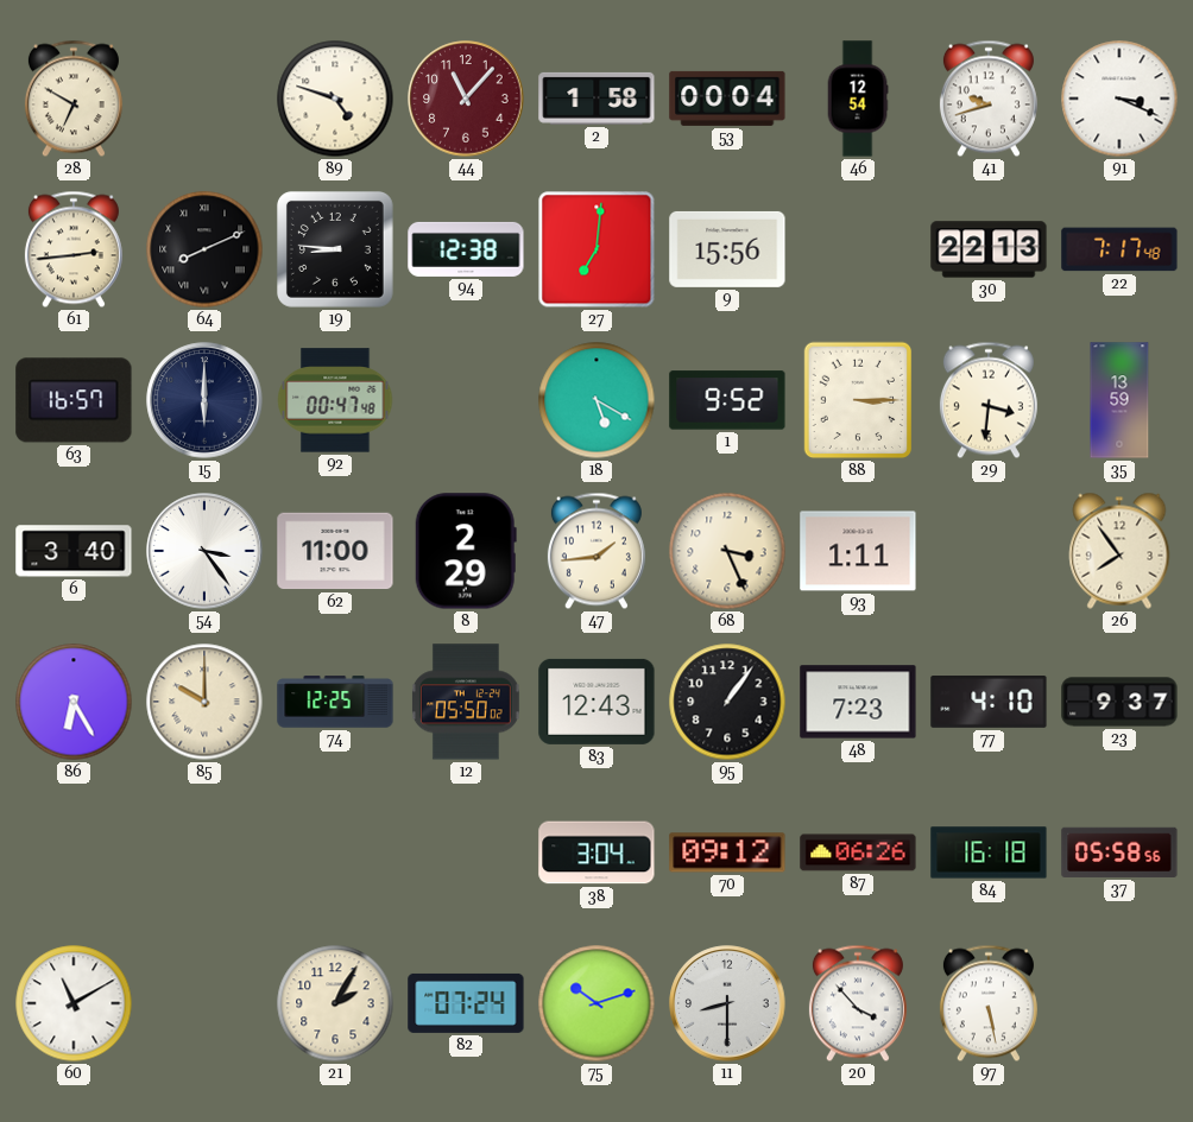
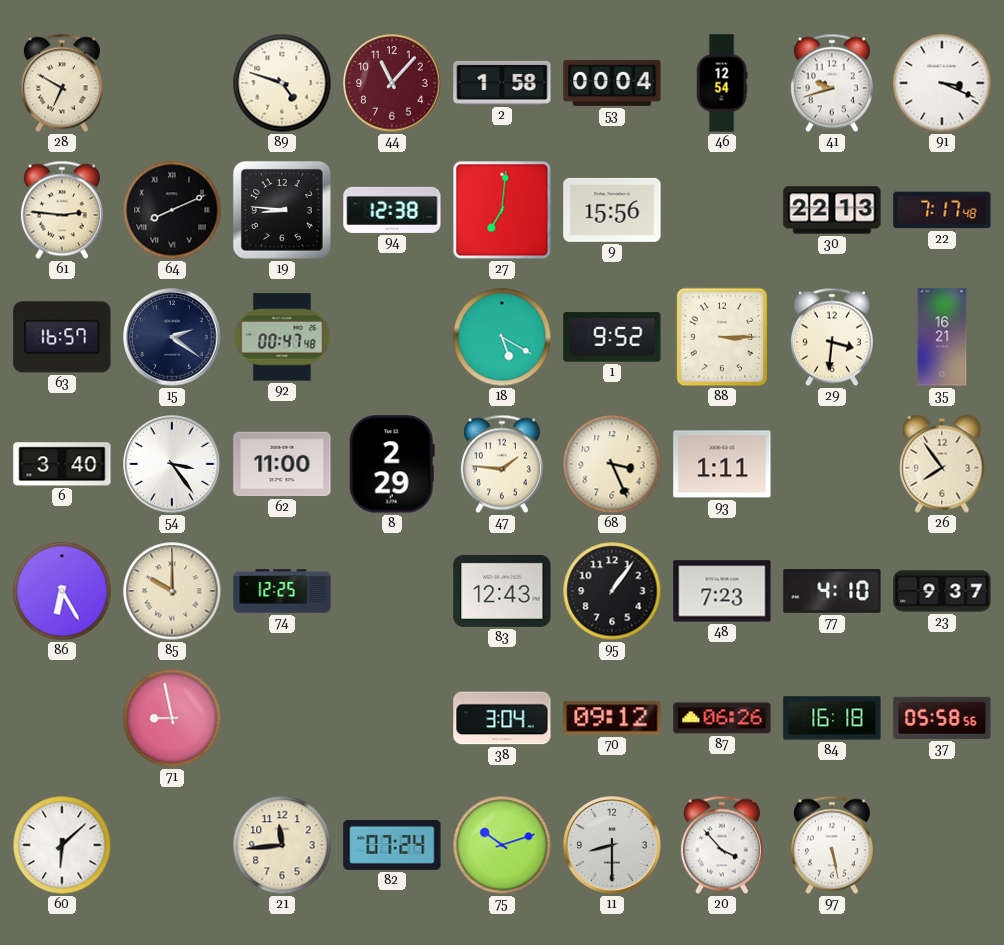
61: 2:44 -> 2:46 (62, 210)
15: 6:00 -> 2:21 (172, 337)
35: 13:59 -> 16:21 (942, 337)
47: 1:44 -> 1:46 (502, 464)
12: 05:50 -> none (466, 702)
71: none -> 8:58 (172, 718)
60: 11:10 -> 6:08 (62, 845)
21: 2:05 -> 11:44 (282, 845)
